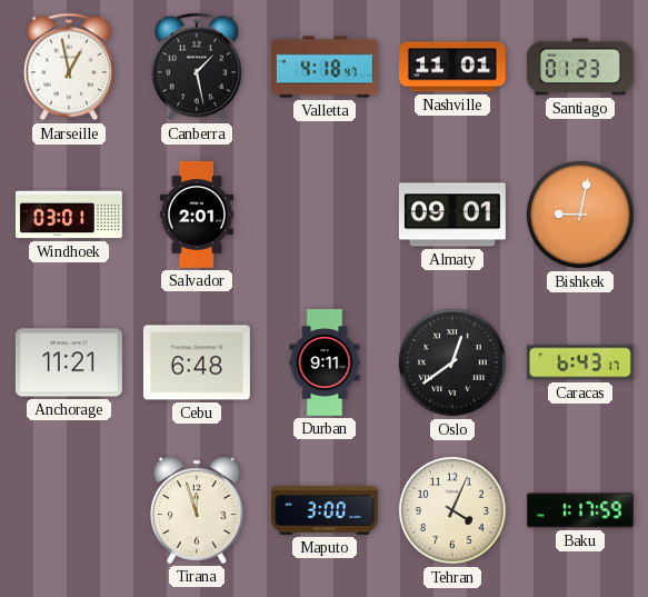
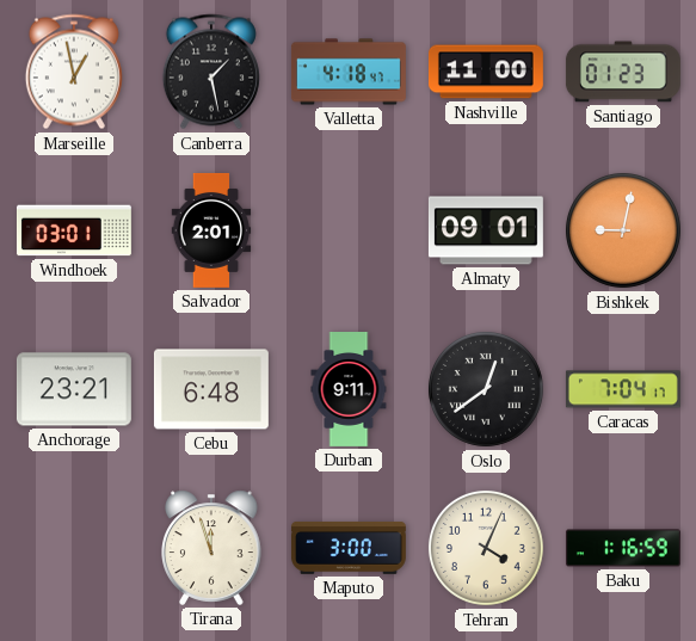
Nashville: 11:01 -> 11:00 (486, 72)
Anchorage: 11:21 -> 23:21 (74, 389)
Caracas: 6:43 -> 7:04 (623, 389)
Baku: 1:17 -> 1:16 (623, 548)
